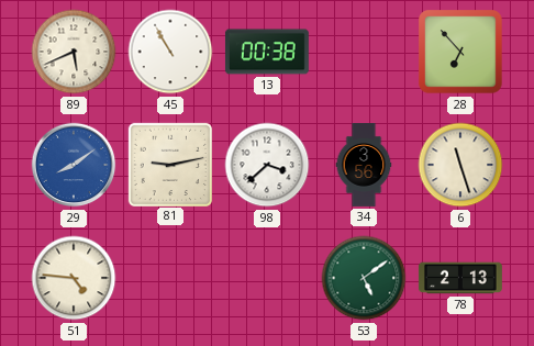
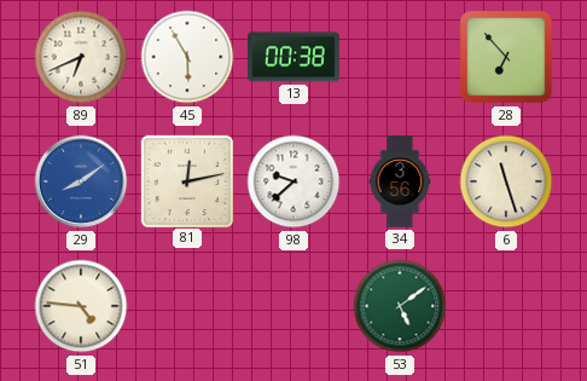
89: 5:41 -> 6:41 (81, 57)
45: 10:55 -> 5:55 (187, 57)
81: 9:13 -> 12:13 (186, 180)
98: 3:38 -> 9:38 (293, 181)
78: 2:13 -> none (460, 278)
